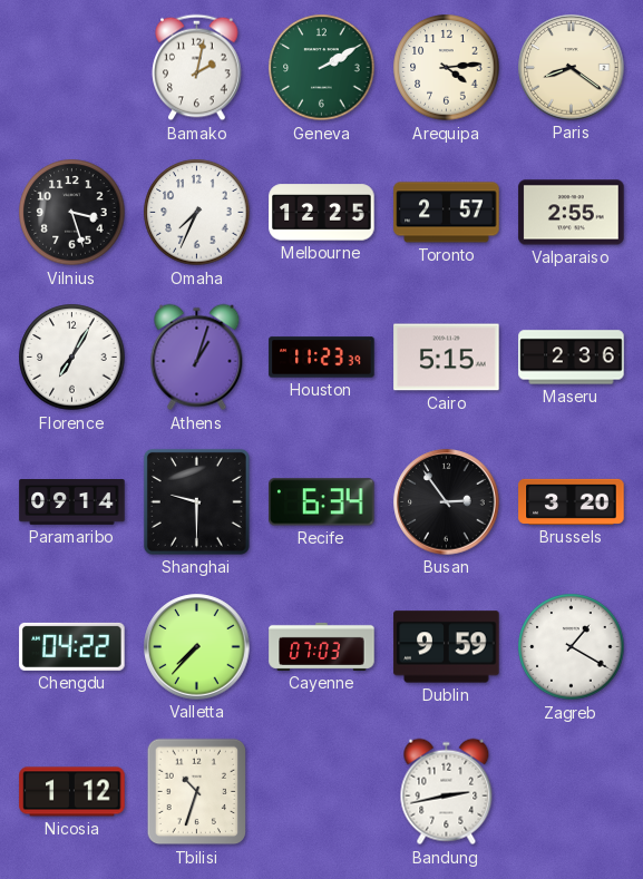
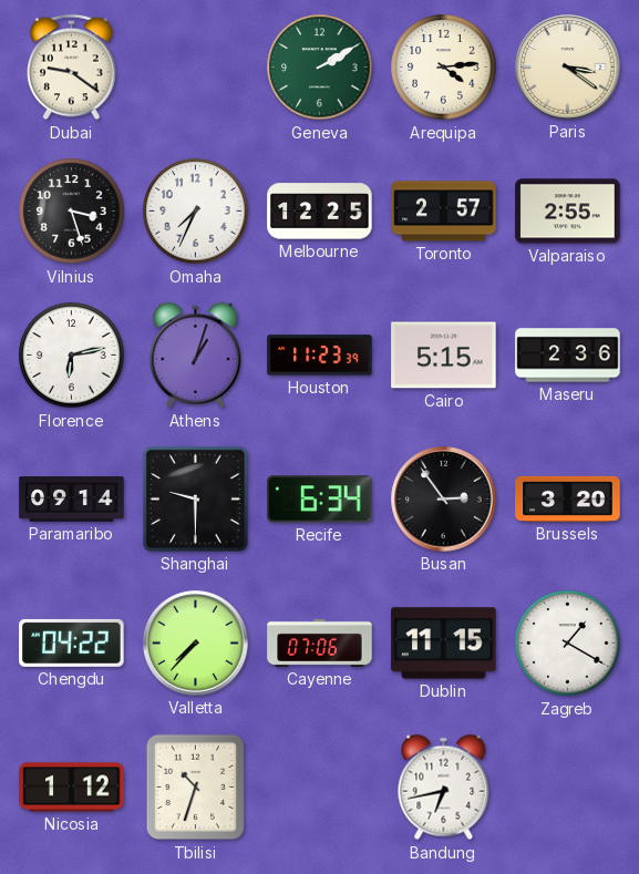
Dubai: none -> 9:21 (72, 68)
Bamako: 2:02 -> none (197, 68)
Paris: 8:21 -> 3:21 (568, 68)
Florence: 7:05 -> 6:13 (72, 356)
Cayenne: 07:03 -> 07:06 (320, 642)
Dublin: 9:59 -> 11:15 (444, 644)
Bandung: 2:43 -> 6:43 (444, 788)
